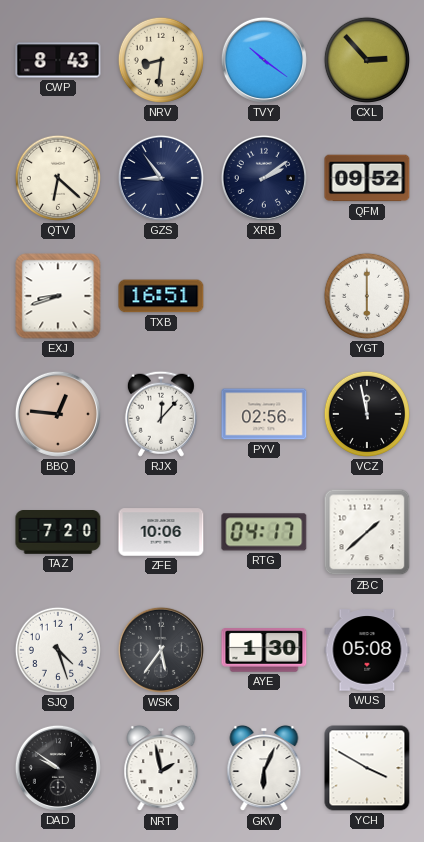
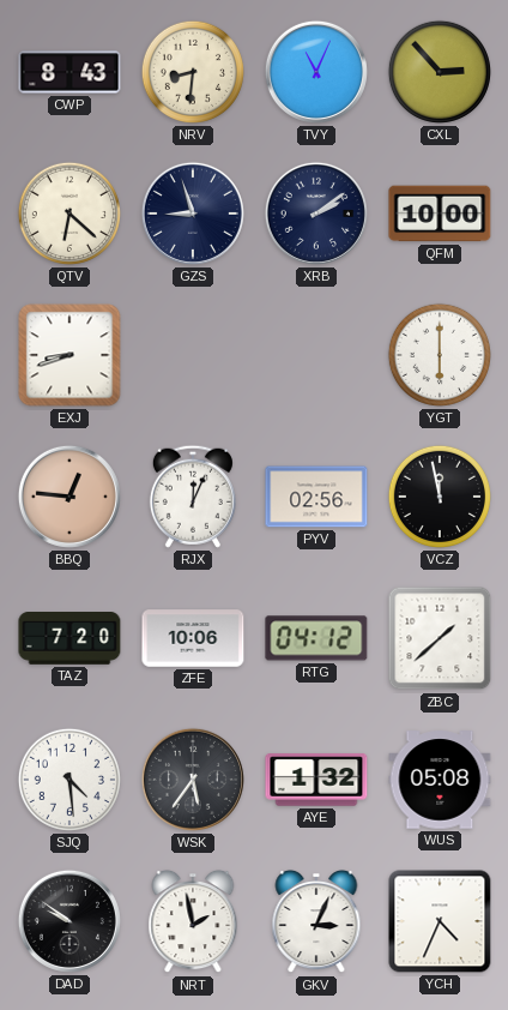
TVY: 10:21 -> 11:04 (316, 72)
GZS: 8:54 -> 8:57 (193, 214)
QFM: 09:52 -> 10:00 (440, 214)
TXB: 16:51 -> none (161, 296)
RJX: 12:07 -> 12:04 (193, 497)
RTG: 04:17 -> 04:12 (316, 638)
SJQ: 4:27 -> 4:29 (69, 780)
AYE: 1:30 -> 1:32 (316, 780)
GKV: 6:04 -> 3:04 (316, 921)
YCH: 3:50 -> 4:34 (440, 921)
